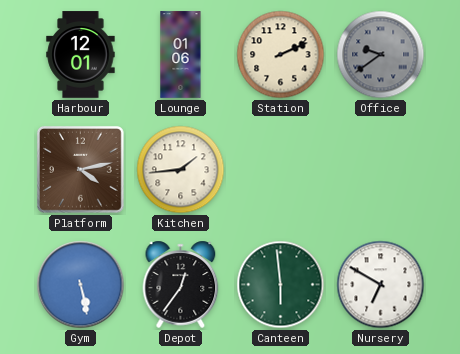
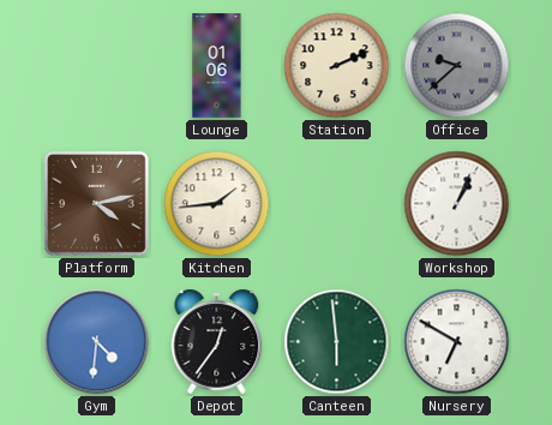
Harbour: 12:01 -> none (81, 55)
Office: 9:39 -> 9:38 (457, 66)
Workshop: none -> 1:04 (457, 204)
Gym: 5:28 -> 4:31 (97, 342)
